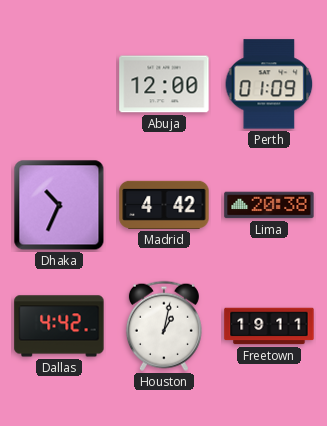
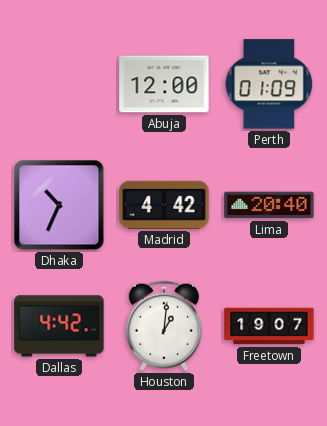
Lima: 20:38 -> 20:40 (269, 205)
Houston: 1:02 -> 1:01 (164, 326)
Freetown: 19:11 -> 19:07 (269, 326)
